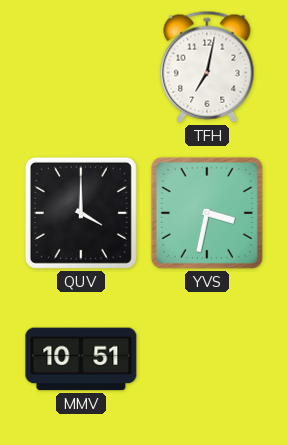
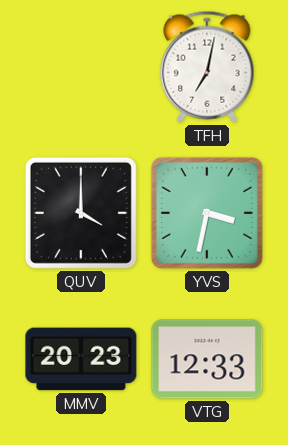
MMV: 10:51 -> 20:23 (81, 359)
VTG: none -> 12:33 (207, 359)
